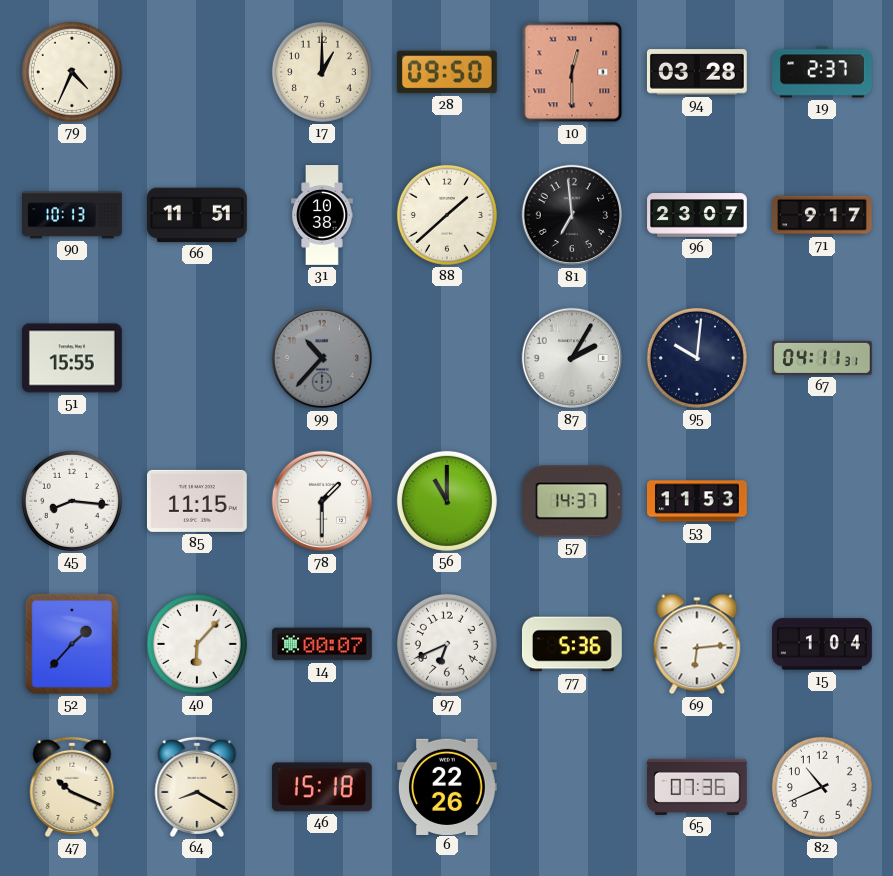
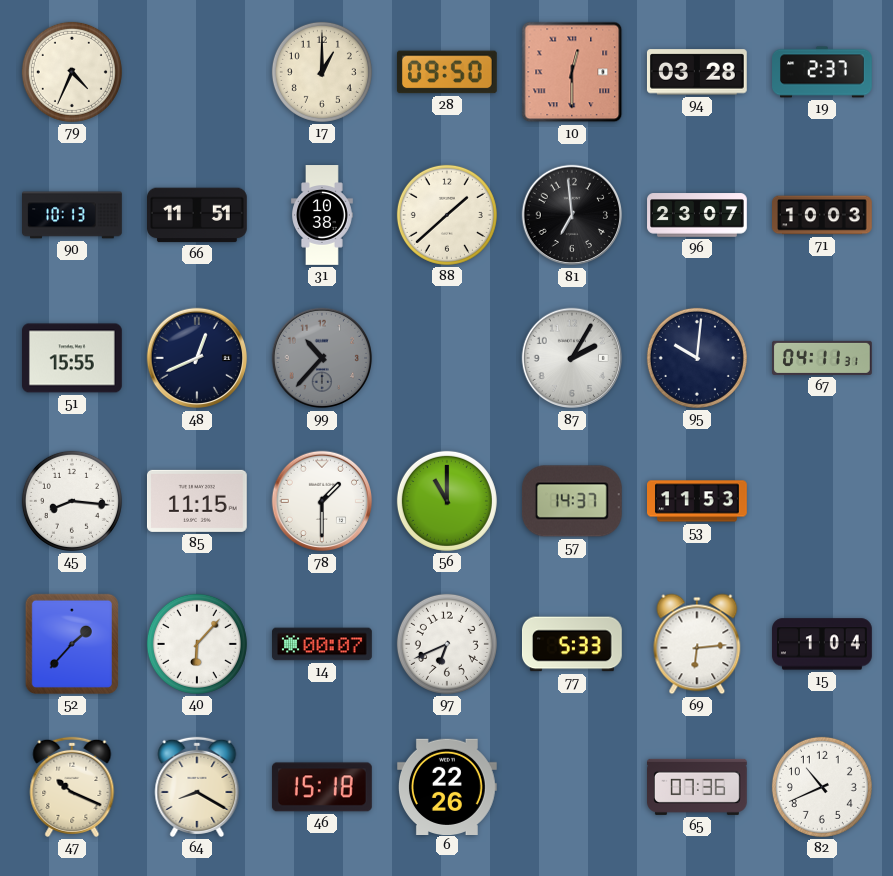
71: 9:17 -> 10:03 (823, 215)
48: none -> 12:41 (197, 358)
77: 5:36 -> 5:33 (572, 644)
